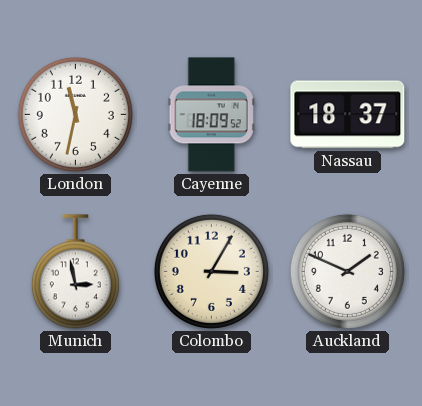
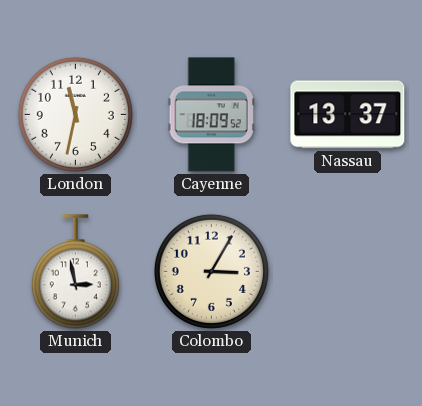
Nassau: 18:37 -> 13:37 (348, 115)
Auckland: 1:49 -> none (347, 271)
